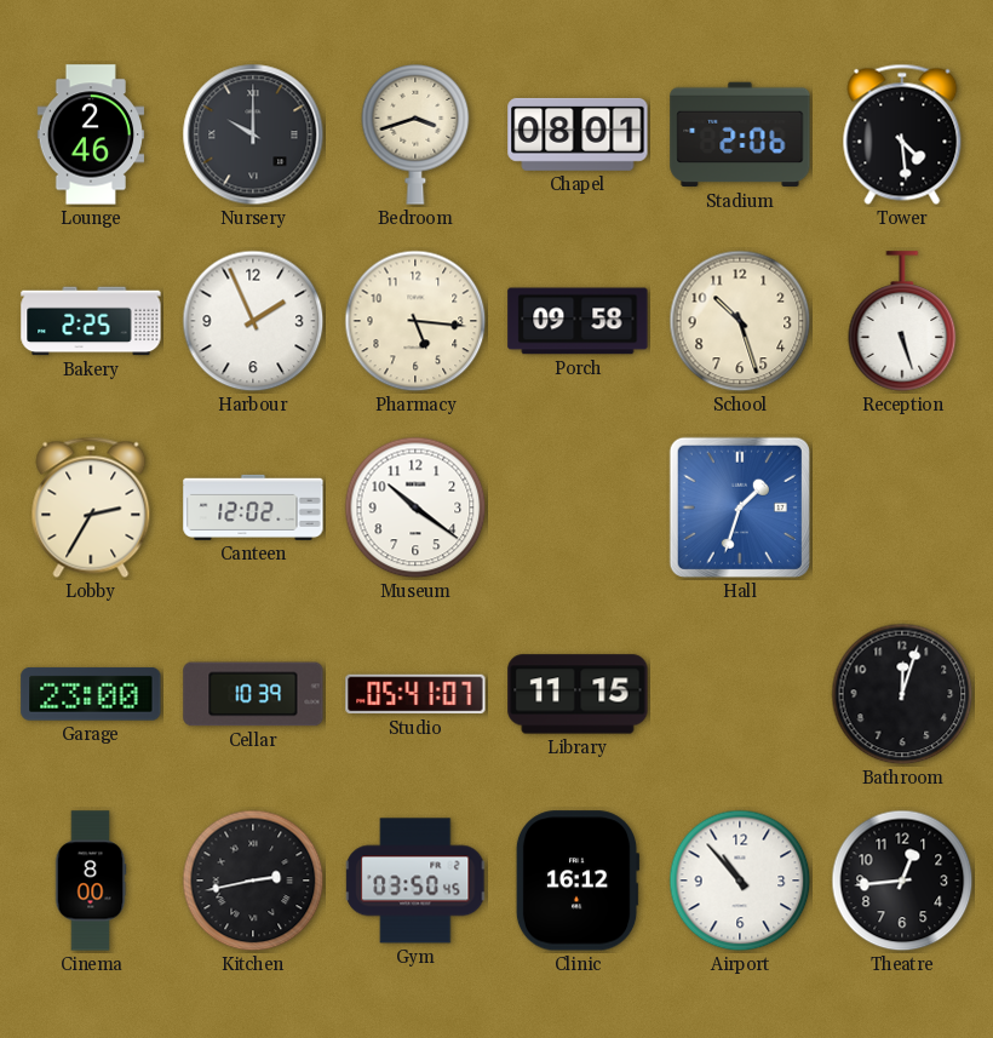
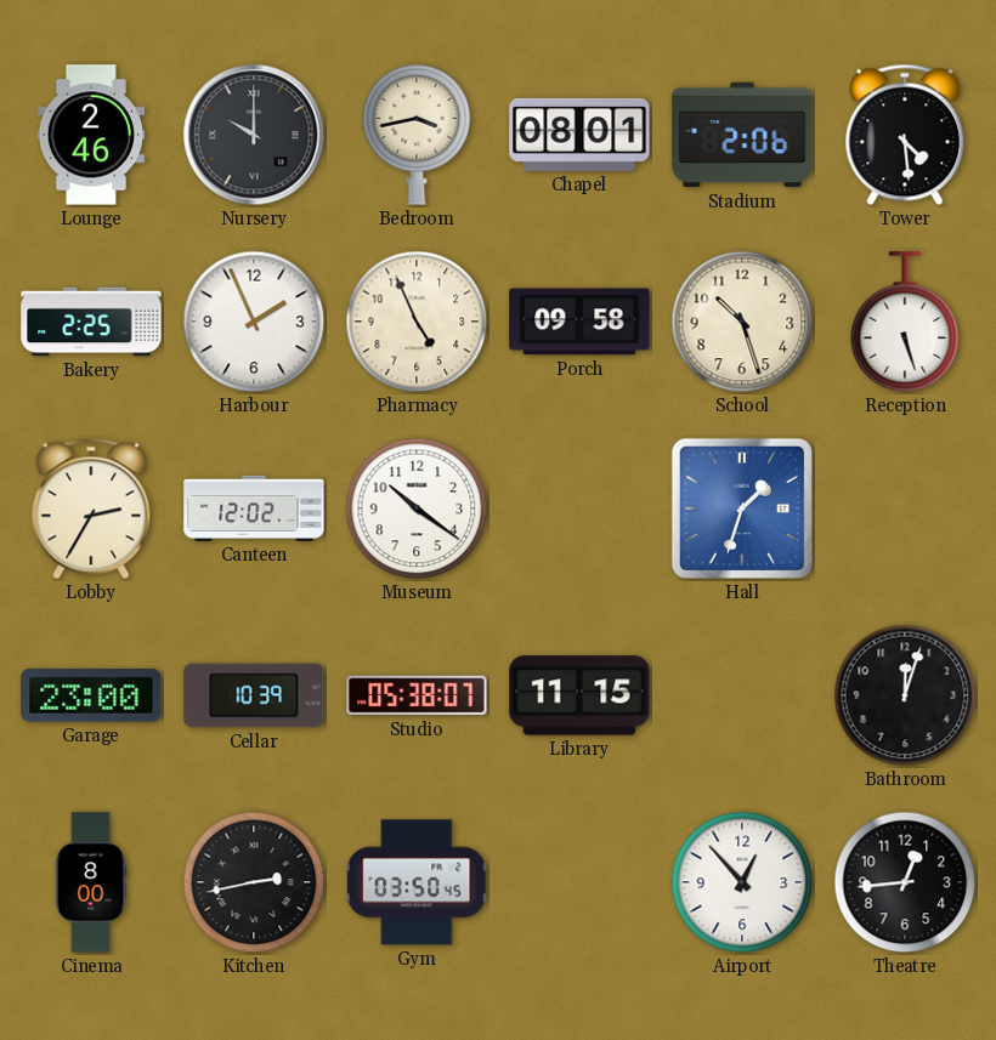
Bedroom: 3:42 -> 3:43 (417, 135)
Pharmacy: 5:16 -> 4:56 (417, 322)
Studio: 05:41 -> 05:38 (417, 695)
Clinic: 16:12 -> none (578, 881)
Airport: 10:53 -> 12:53 (742, 882)
